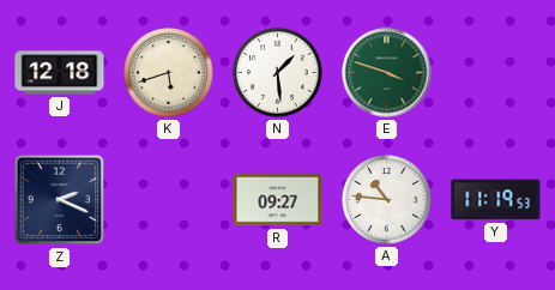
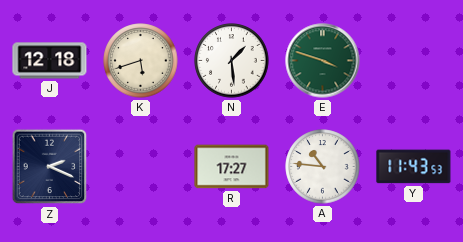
R: 09:27 -> 17:27 (232, 167)
Y: 11:19 -> 11:43 (414, 167)
